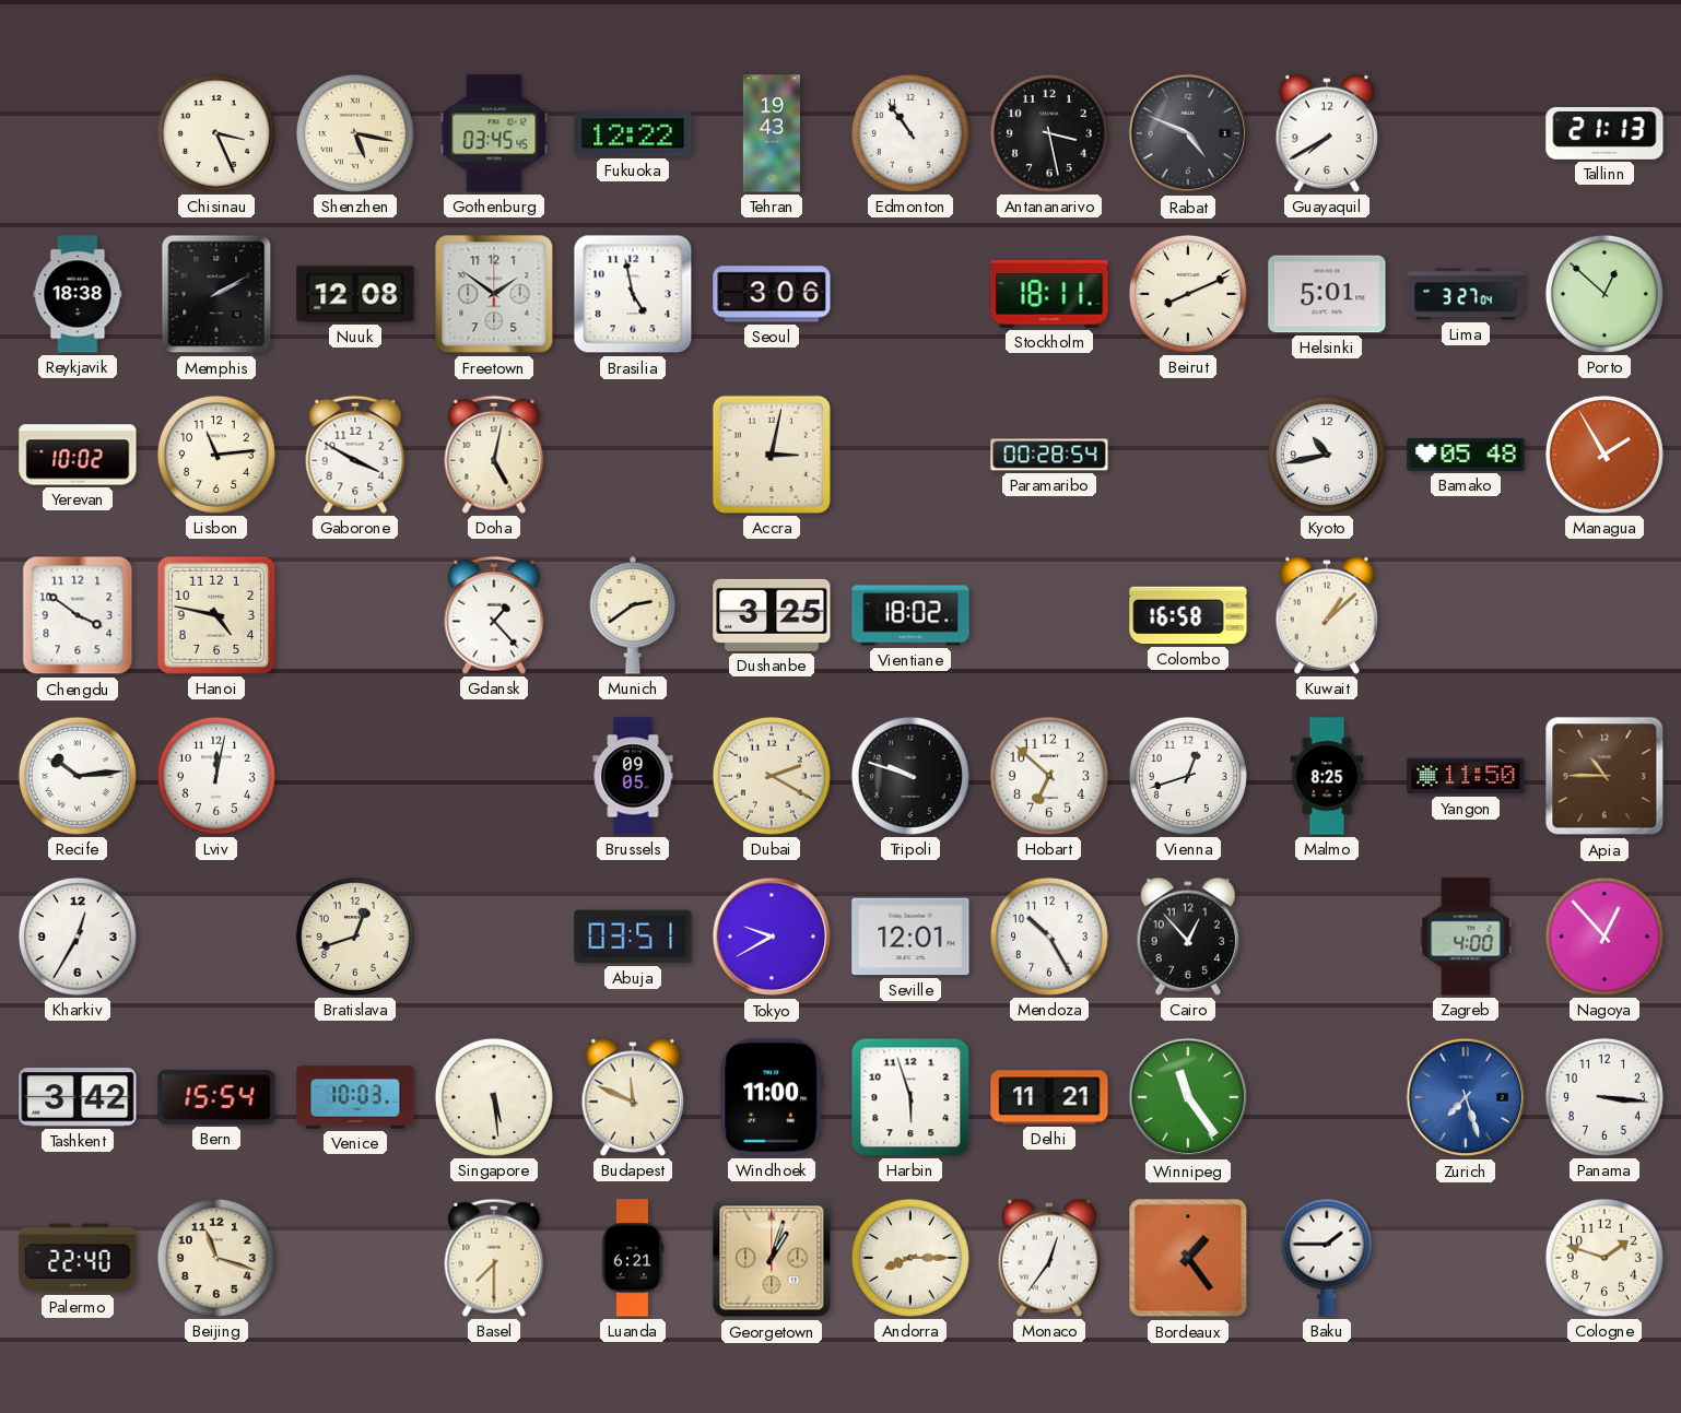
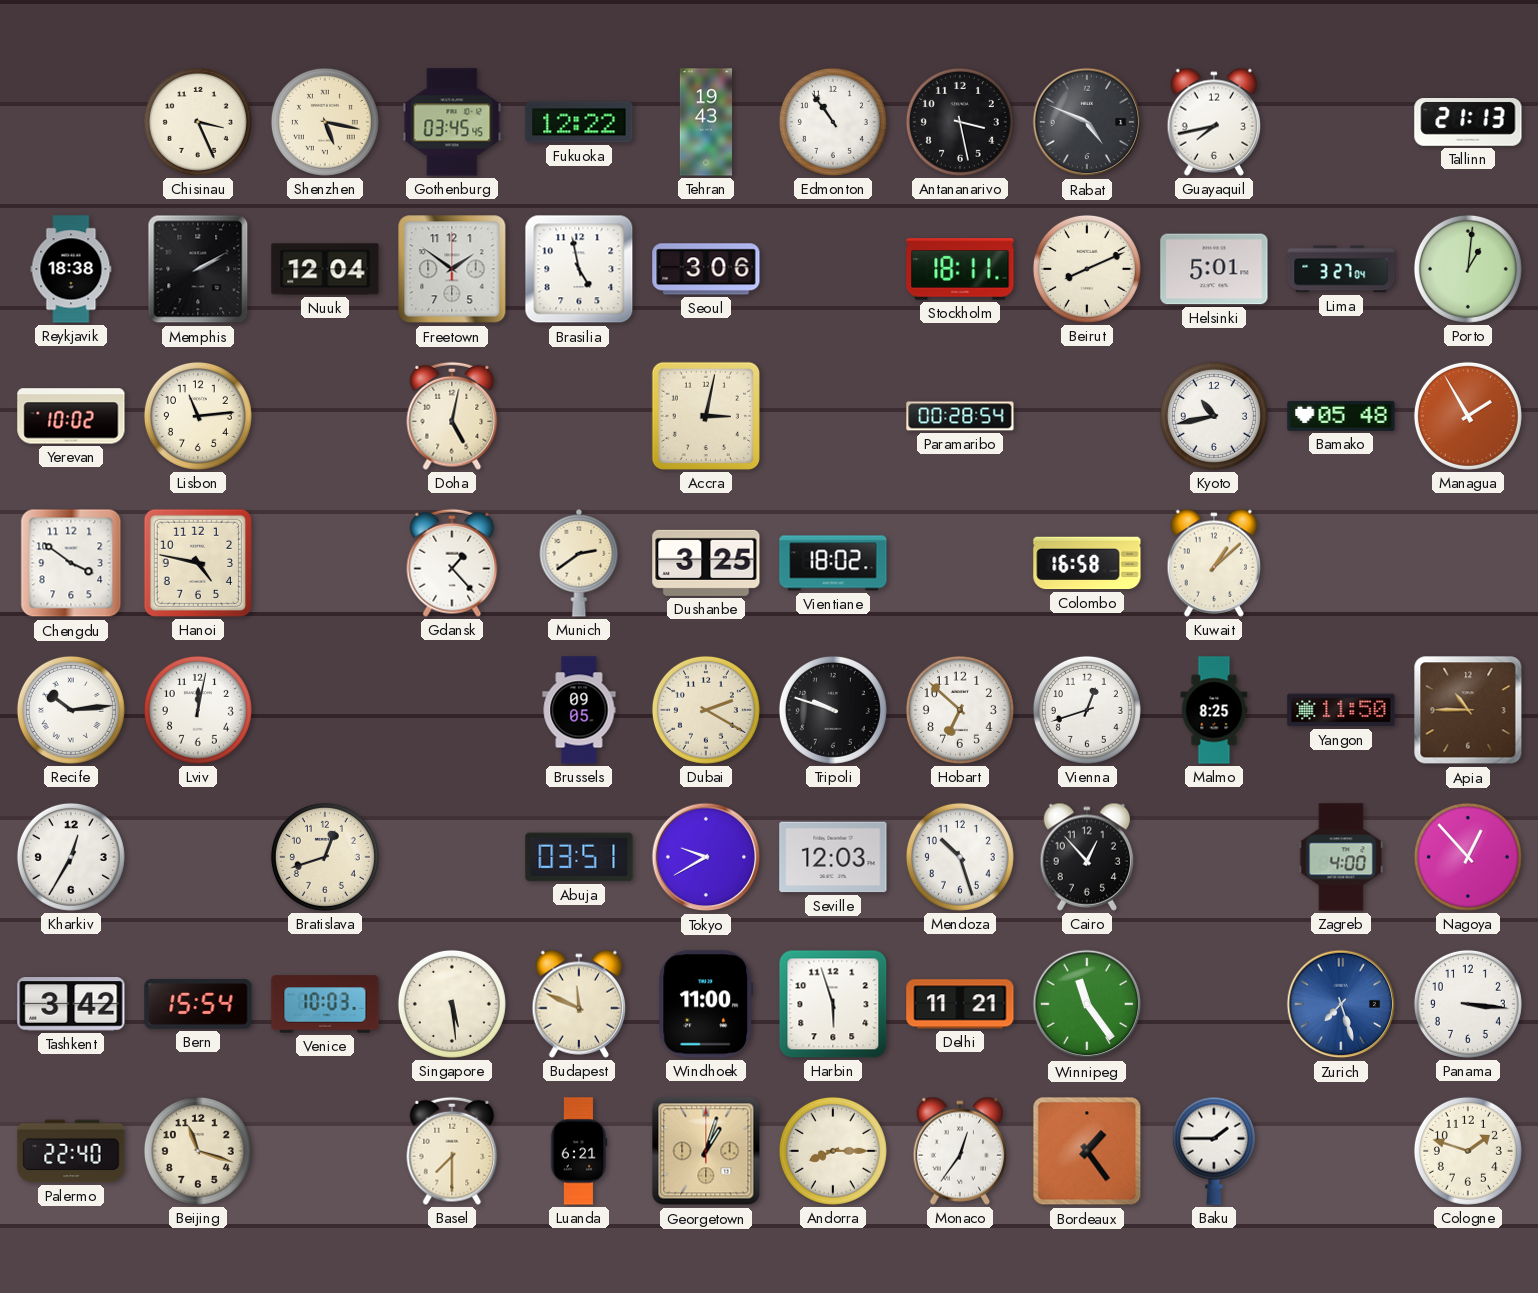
Guayaquil: 7:40 -> 7:43 (1214, 122)
Nuuk: 12:08 -> 12:04 (325, 269)
Porto: 12:52 -> 1:01 (1468, 269)
Gaborone: 3:50 -> none (355, 455)
Seville: 12:01 -> 12:03 (833, 857)
Mendoza: 10:25 -> 10:27 (960, 857)
